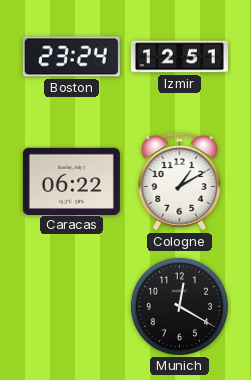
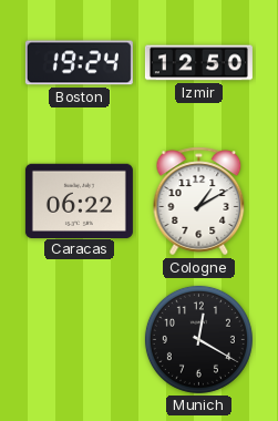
Boston: 23:24 -> 19:24 (79, 63)
Izmir: 12:51 -> 12:50 (198, 63)
